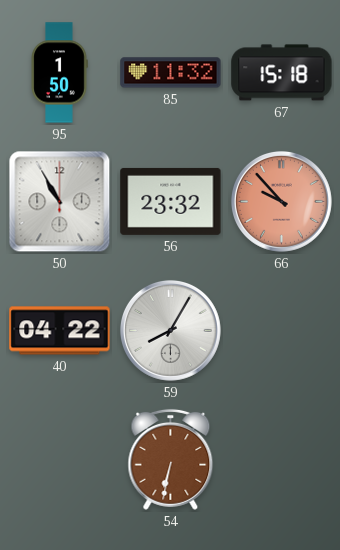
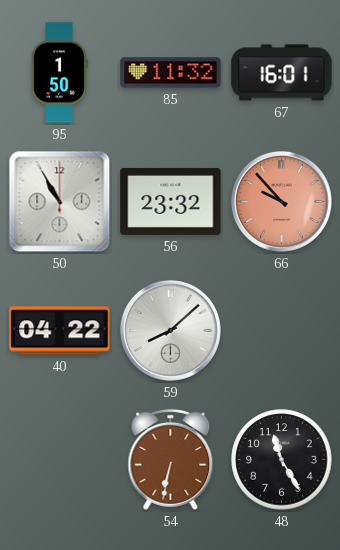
67: 15:18 -> 16:01 (282, 73)
59: 8:05 -> 8:08 (170, 330)
48: none -> 11:25 (282, 460)
